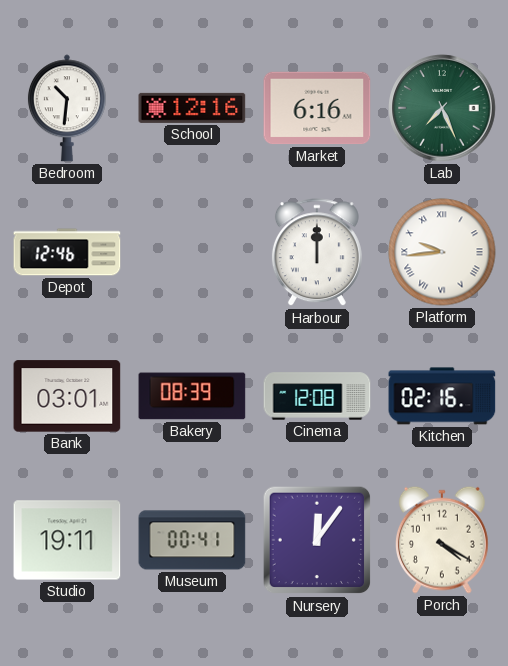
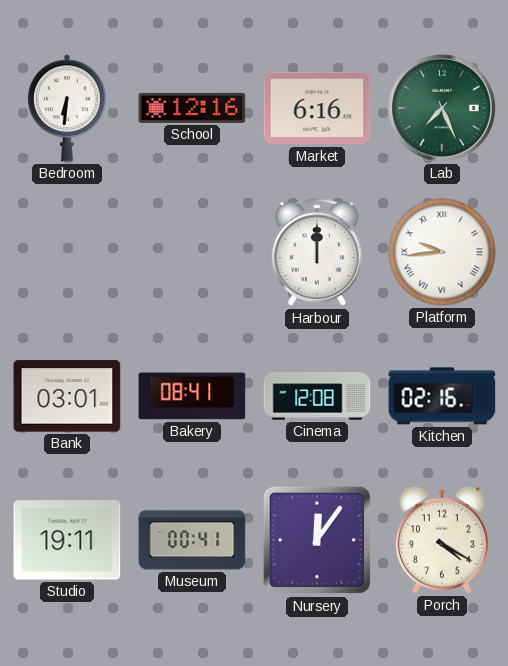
Bedroom: 10:31 -> 6:31 (67, 108)
Depot: 12:46 -> none (67, 252)
Bakery: 08:39 -> 08:41 (192, 396)
